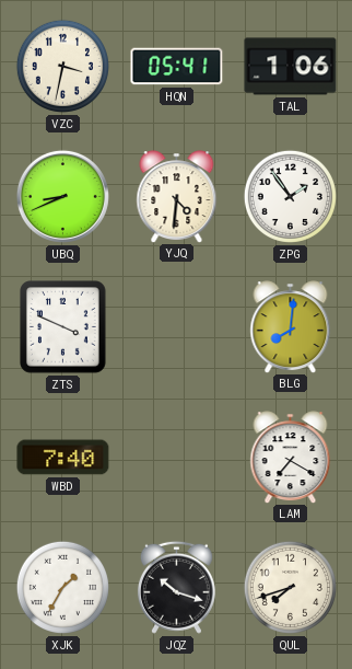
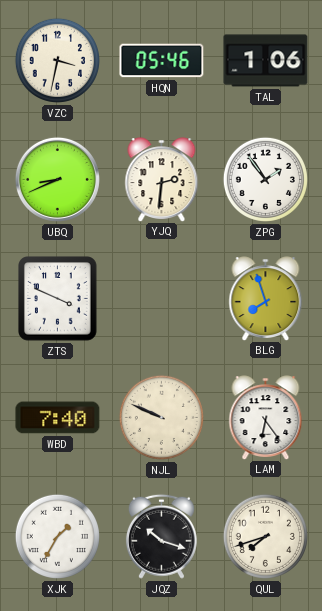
HQN: 05:41 -> 05:46 (162, 61)
YJQ: 4:31 -> 2:31 (162, 179)
BLG: 8:01 -> 7:57 (266, 298)
NJL: none -> 9:49 (161, 417)
LAM: 7:20 -> 6:24 (266, 417)
